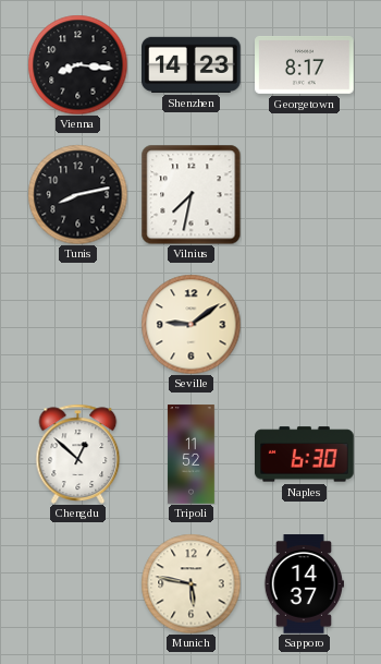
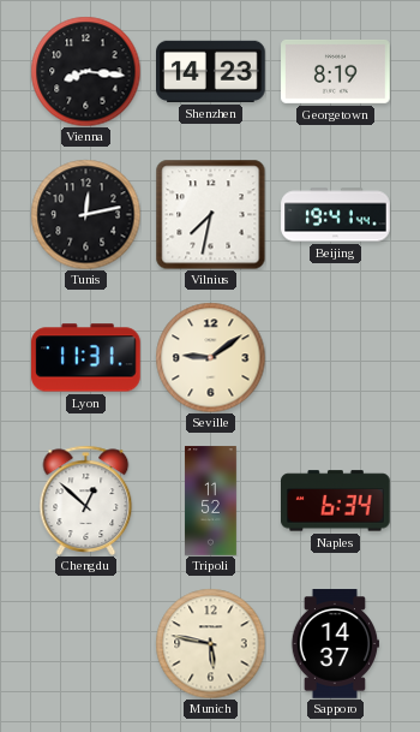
Georgetown: 8:17 -> 8:19 (336, 71)
Tunis: 8:13 -> 12:13 (85, 214)
Beijing: none -> 19:41 (336, 215)
Lyon: none -> 11:31 (86, 358)
Naples: 6:30 -> 6:34 (336, 501)
